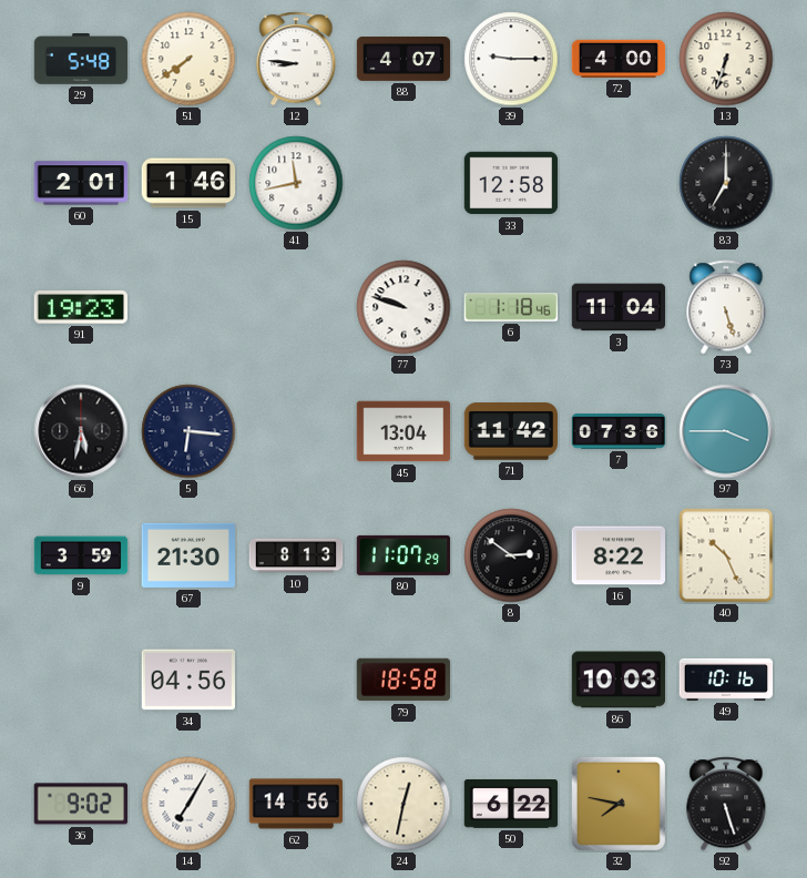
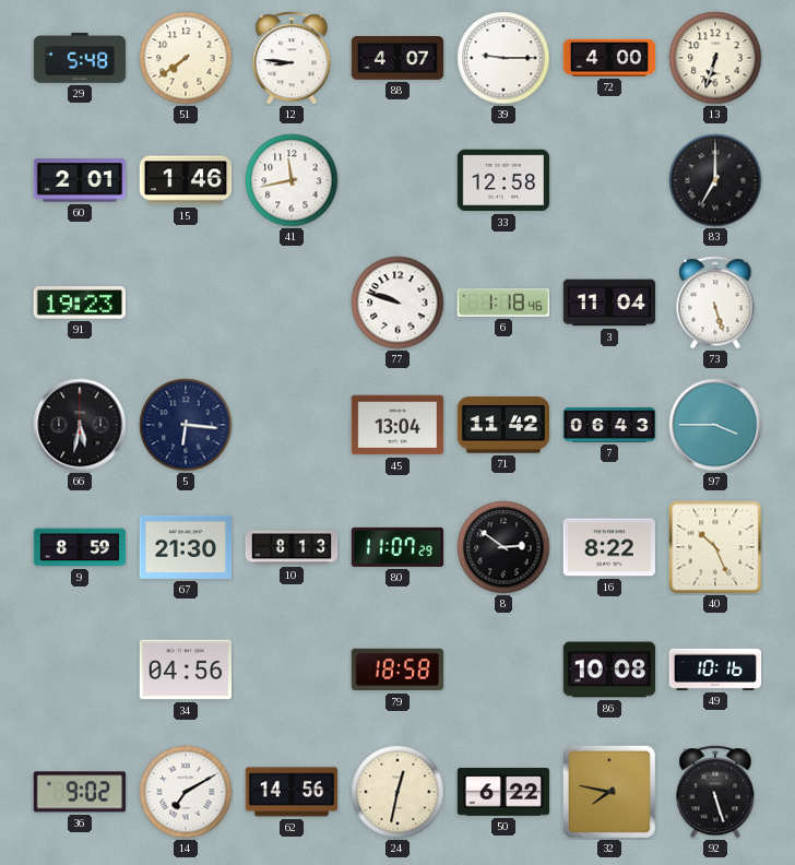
7: 07:36 -> 06:43 (609, 426)
9: 3:59 -> 8:59 (80, 547)
86: 10:03 -> 10:08 (609, 670)
14: 7:05 -> 7:10 (186, 792)
